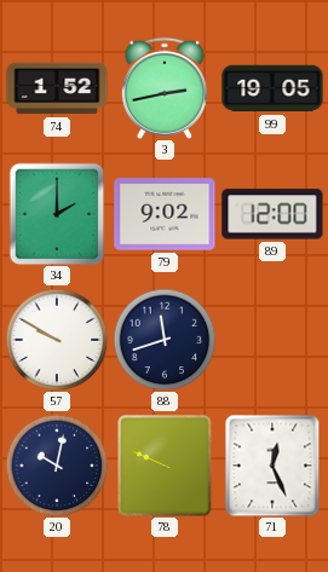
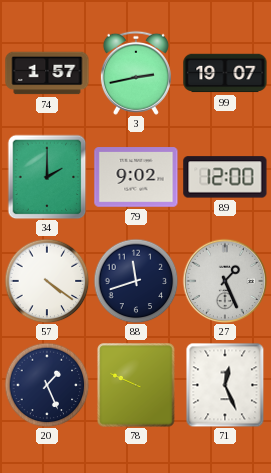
74: 1:52 -> 1:57 (47, 73)
99: 19:05 -> 19:07 (225, 73)
57: 9:50 -> 4:21 (47, 281)
27: none -> 1:26 (225, 281)
20: 10:02 -> 1:26 (47, 385)
